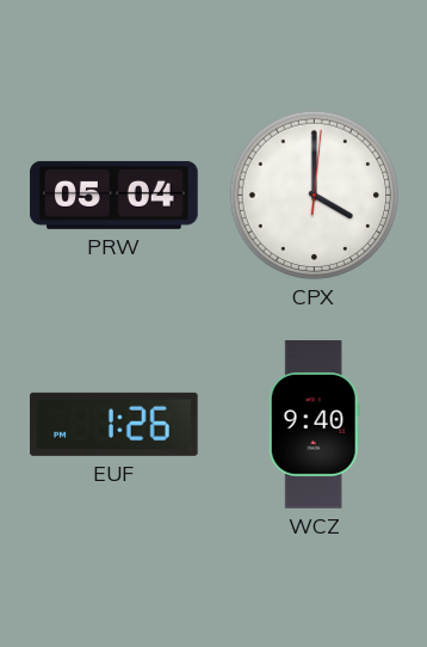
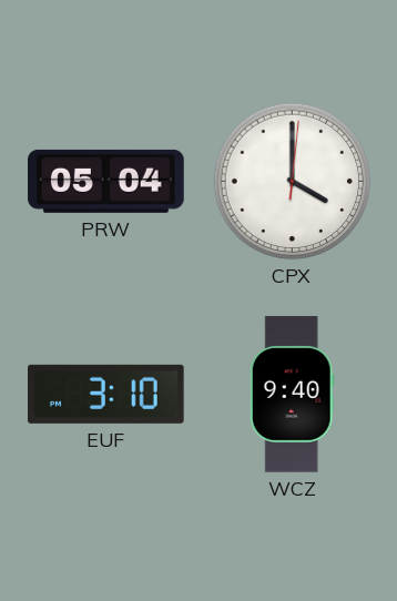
EUF: 1:26 -> 3:10 (106, 394)
